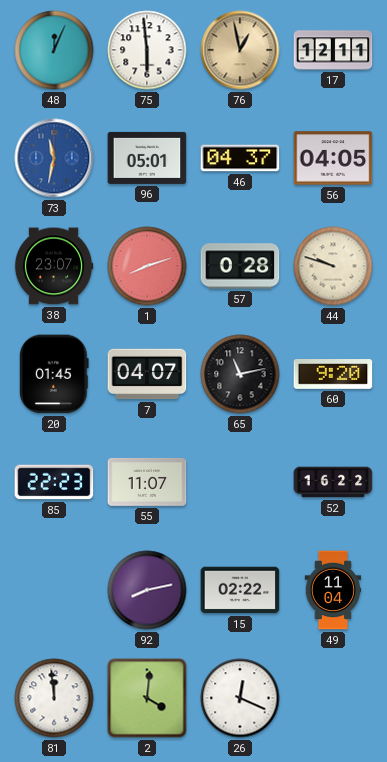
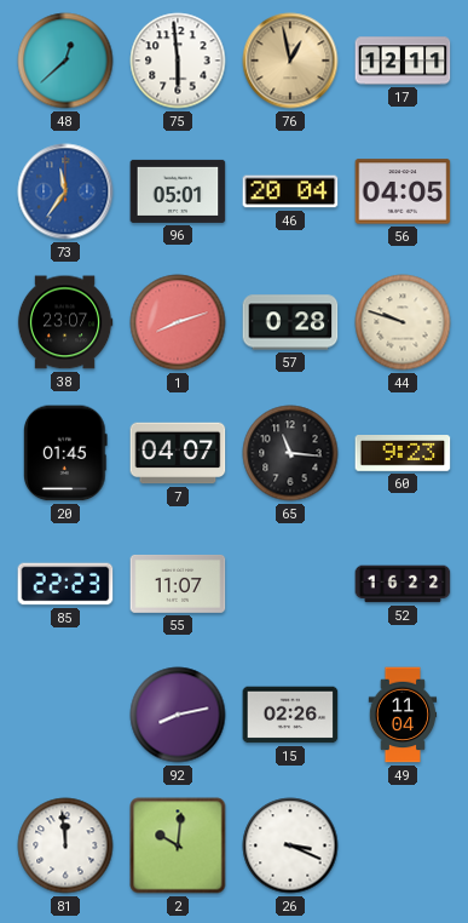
48: 12:04 -> 12:38 (65, 61)
73: 11:32 -> 11:36 (65, 191)
46: 04:37 -> 20:04 (290, 191)
65: 11:13 -> 11:16 (290, 453)
60: 9:20 -> 9:23 (403, 454)
15: 02:22 -> 02:26 (290, 715)
2: 4:01 -> 10:01 (178, 845)
26: 12:19 -> 3:19 (290, 845)
